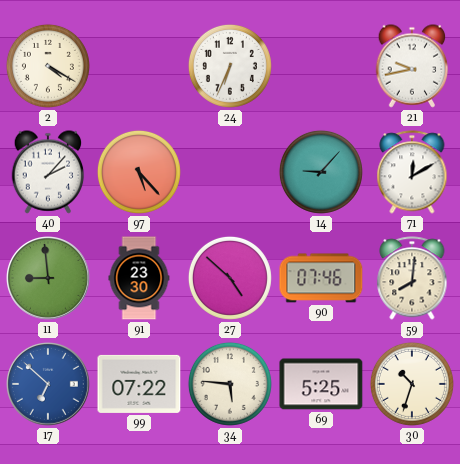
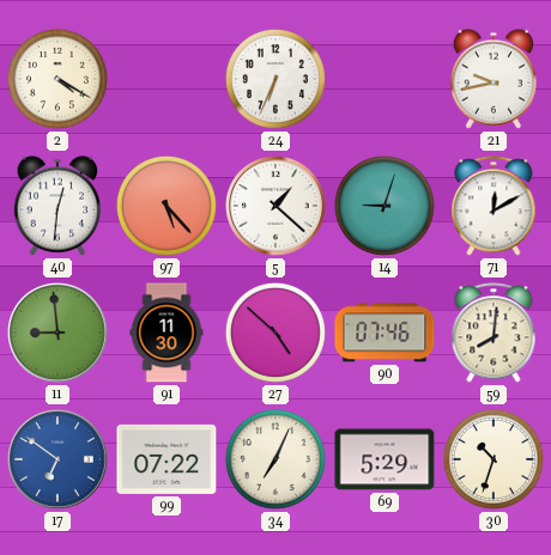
40: 2:07 -> 12:31 (57, 206)
5: none -> 1:22 (277, 207)
14: 9:07 -> 9:03 (385, 206)
91: 23:30 -> 11:30 (166, 333)
17: 6:52 -> 6:51 (59, 461)
34: 5:46 -> 7:04 (275, 459)
69: 5:25 -> 5:29 (385, 459)
